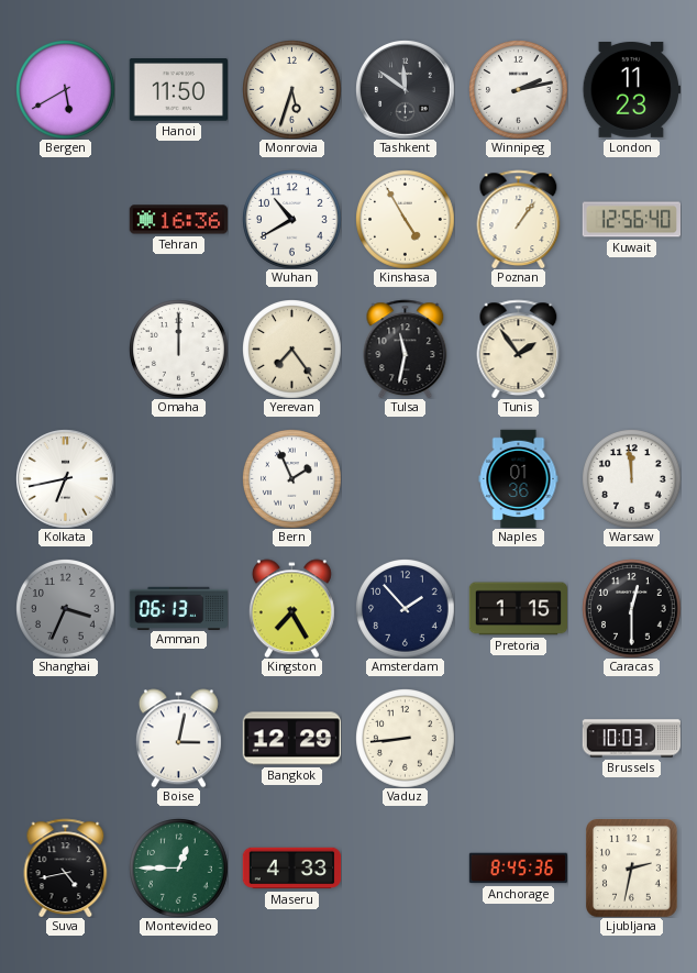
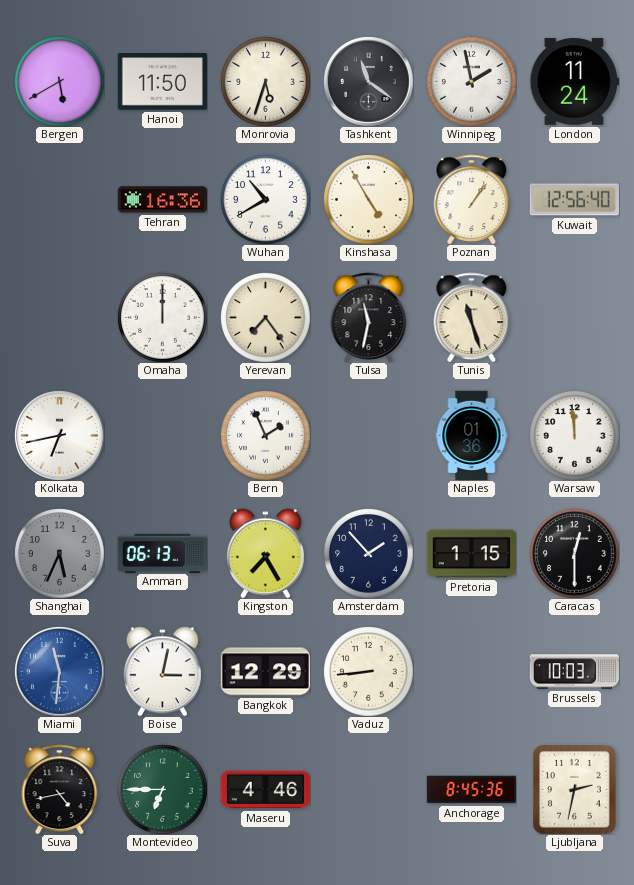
Tashkent: 11:51 -> 11:21 (369, 82)
Winnipeg: 2:13 -> 1:58 (472, 82)
London: 11:23 -> 11:24 (574, 81)
Tunis: 1:54 -> 11:27 (472, 317)
Shanghai: 3:34 -> 5:34 (60, 554)
Miami: none -> 11:31 (60, 672)
Montevideo: 12:45 -> 6:45 (163, 790)
Maseru: 4:33 -> 4:46 (265, 790)
